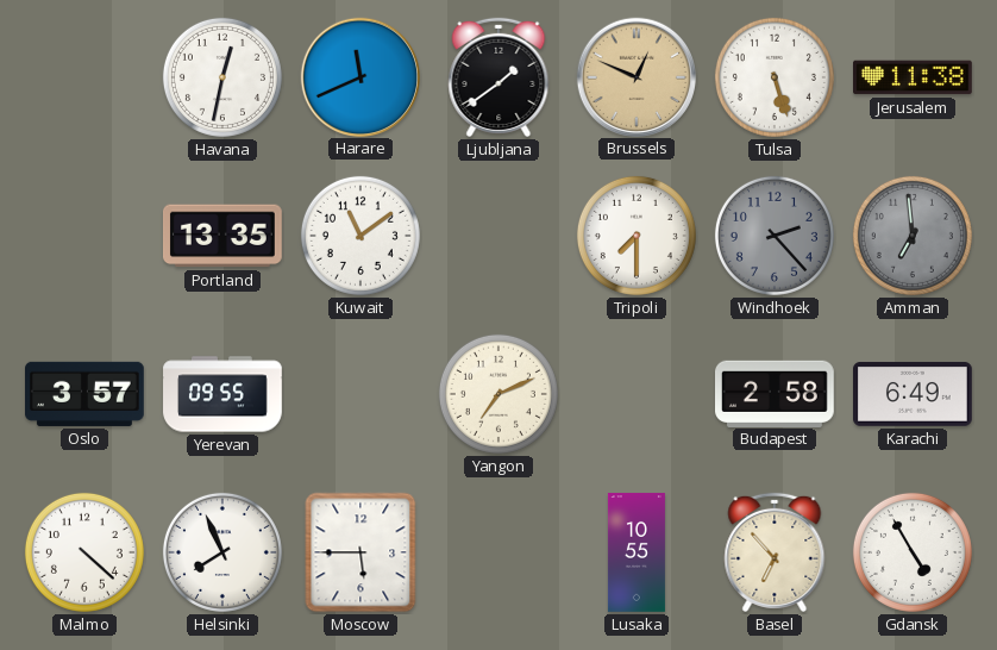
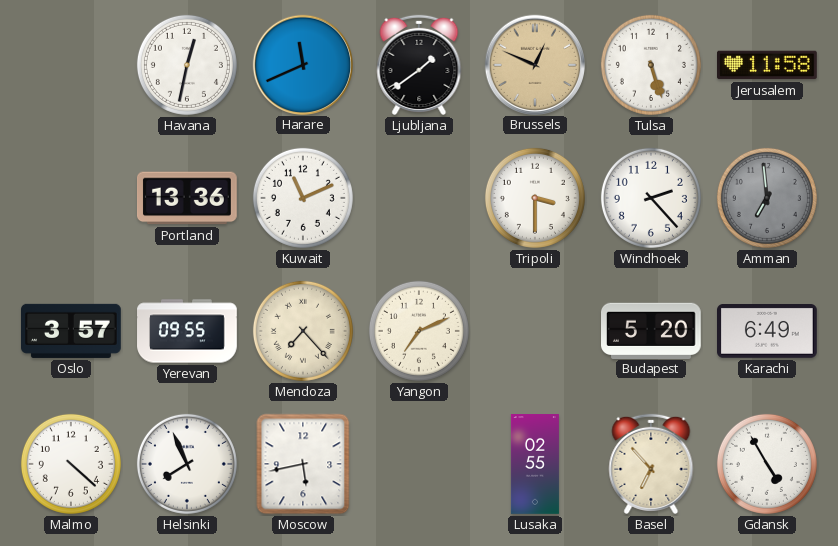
Jerusalem: 11:38 -> 11:58 (768, 65)
Portland: 13:35 -> 13:36 (188, 198)
Kuwait: 11:09 -> 11:11 (303, 198)
Tripoli: 7:30 -> 3:30 (535, 198)
Windhoek dial: grey -> white (651, 198)
Mendoza: none -> 7:23 (303, 331)
Budapest: 2:58 -> 5:20 (652, 330)
Moscow: 5:45 -> 5:43 (303, 464)
Lusaka: 10:55 -> 02:55 (535, 464)
